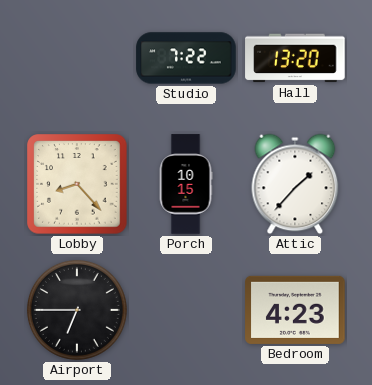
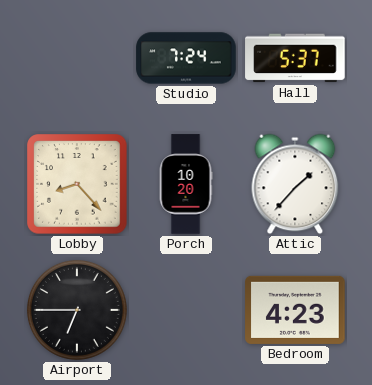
Studio: 7:22 -> 7:24 (186, 58)
Hall: 13:20 -> 5:37 (295, 58)
Porch: 10:15 -> 10:20 (186, 184)
